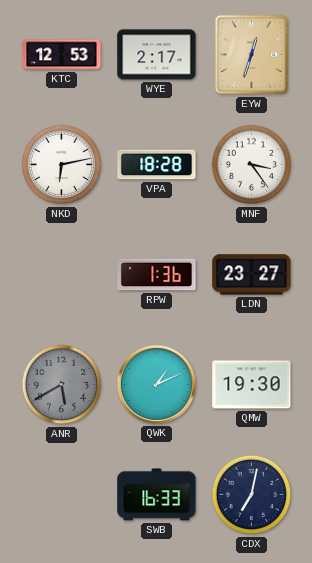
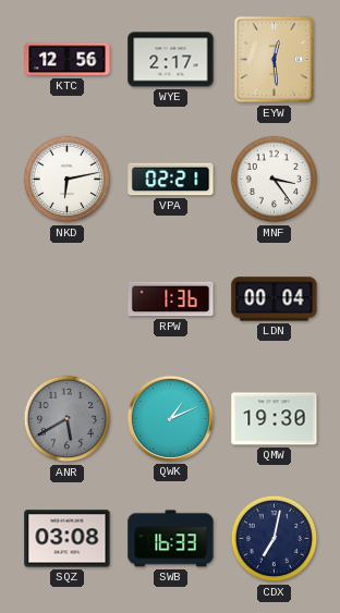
KTC: 12:53 -> 12:56 (68, 60)
EYW: 12:33 -> 12:29 (275, 60)
VPA: 18:28 -> 02:21 (171, 180)
LDN: 23:27 -> 00:04 (275, 299)
SQZ: none -> 03:08 (68, 539)
